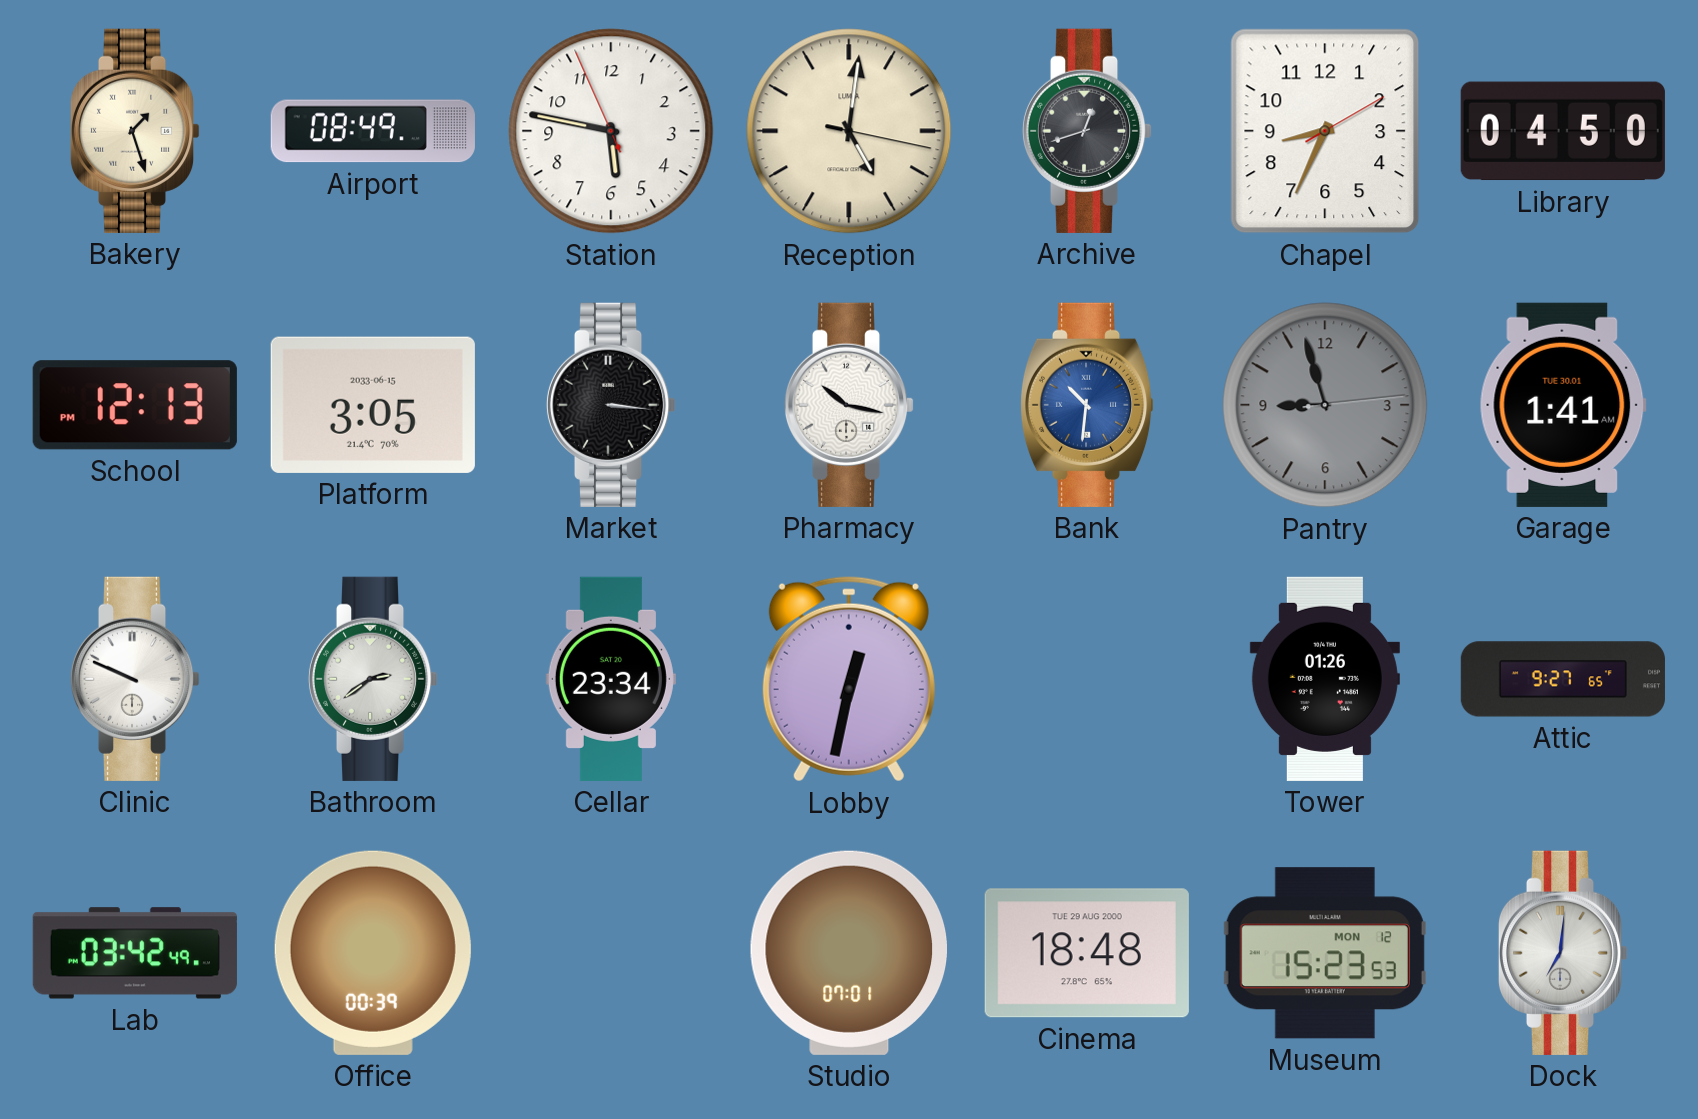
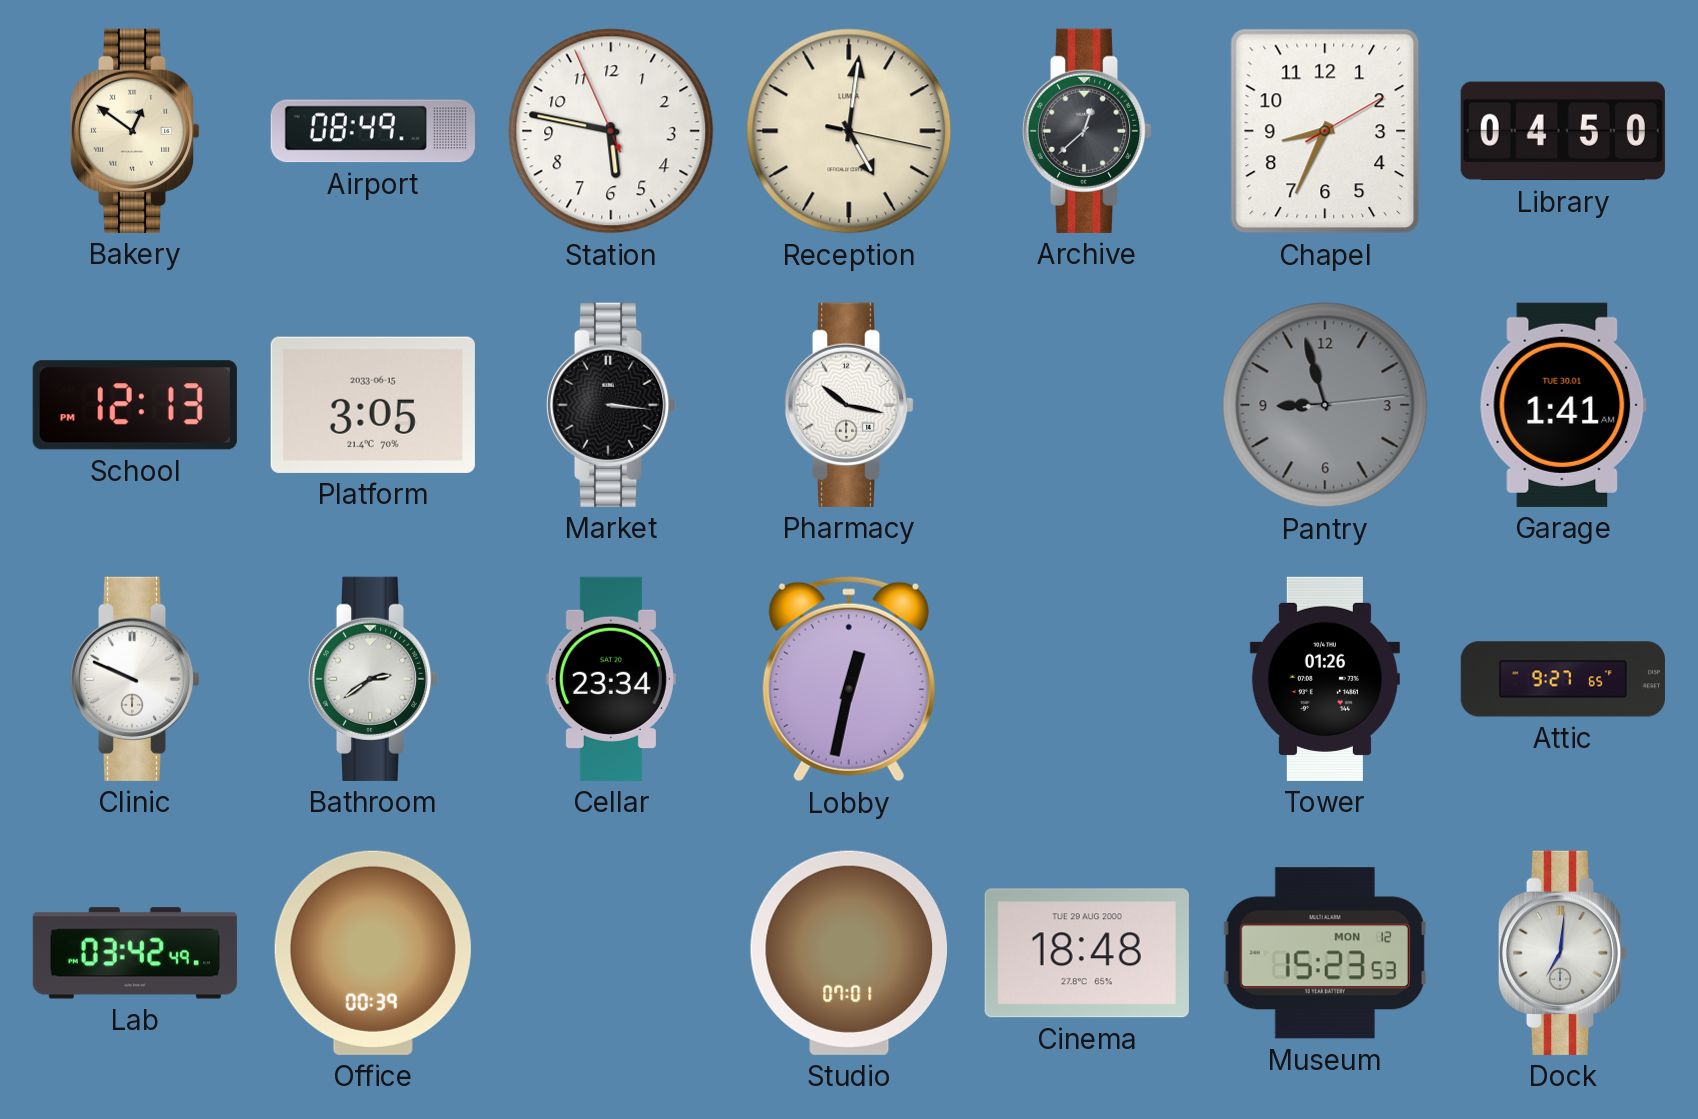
Bakery: 1:27 -> 12:51 (135, 131)
Archive: 12:42 -> 12:38 (1087, 131)
Bank: 10:31 -> none (1087, 405)
